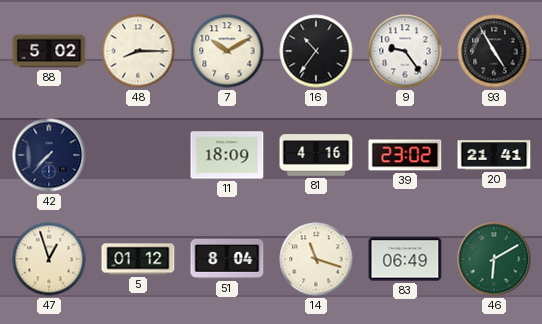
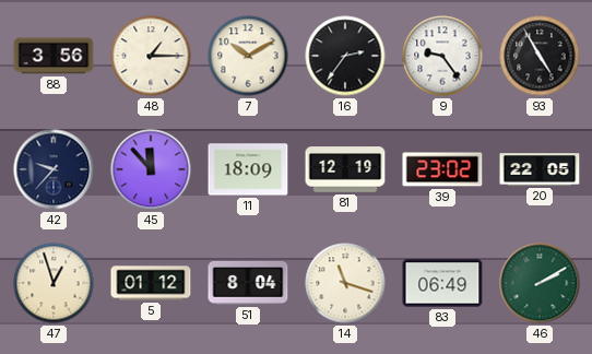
88: 5:02 -> 3:56 (54, 56)
48: 8:15 -> 1:15 (151, 56)
16: 10:36 -> 2:36 (345, 56)
42: 7:37 -> 9:37 (54, 169)
45: none -> 11:53 (151, 169)
81: 4:16 -> 12:19 (345, 169)
20: 21:41 -> 22:05 (540, 169)
46: 6:10 -> 2:10 (540, 283)
